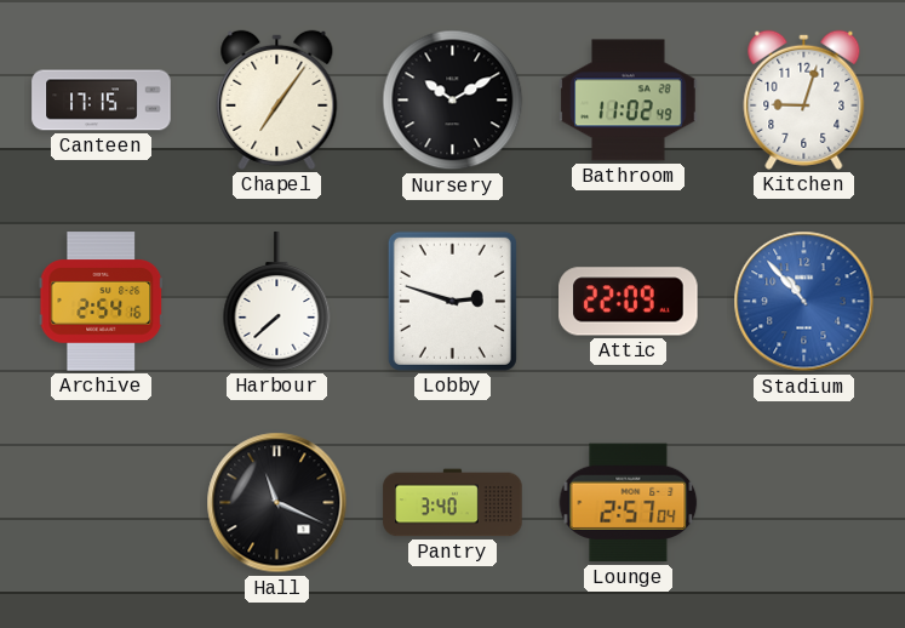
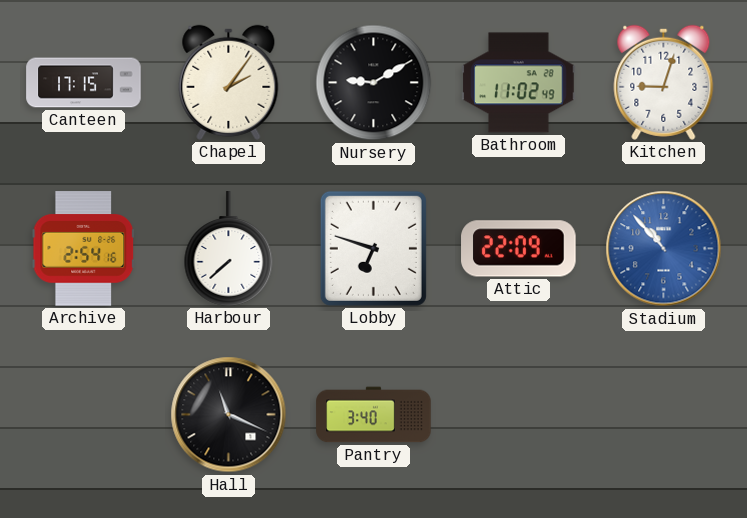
Chapel: 7:06 -> 2:06 (229, 82)
Nursery: 10:10 -> 9:10 (374, 83)
Lobby: 2:48 -> 6:48 (373, 248)
Lounge: 2:57 -> none (629, 503)
